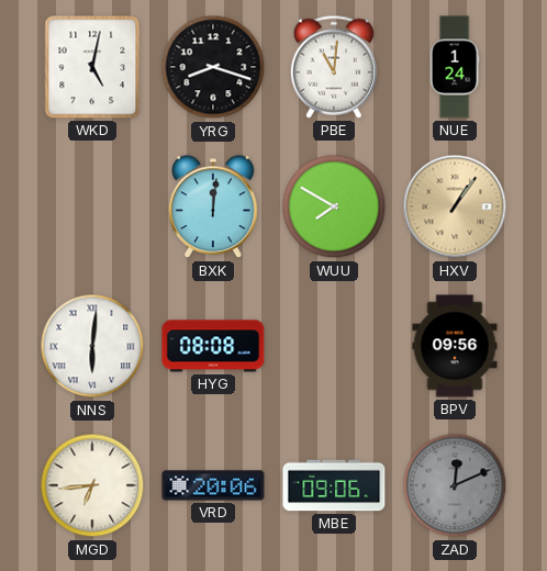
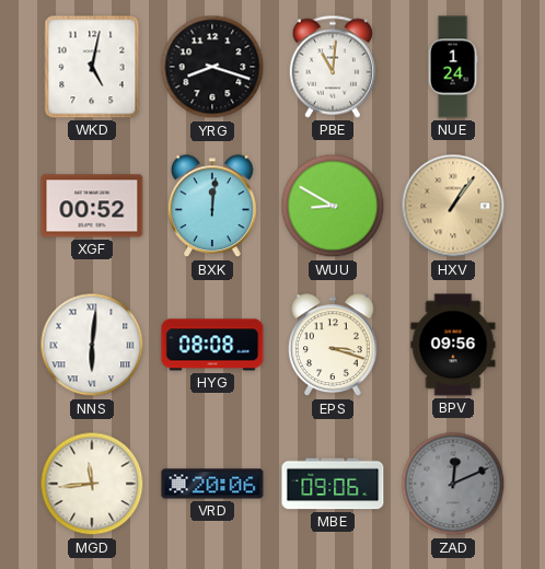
XGF: none -> 00:52 (92, 206)
WUU: 7:50 -> 8:50 (333, 206)
EPS: none -> 3:18 (334, 346)
MGD: 6:44 -> 11:44 (92, 484)
